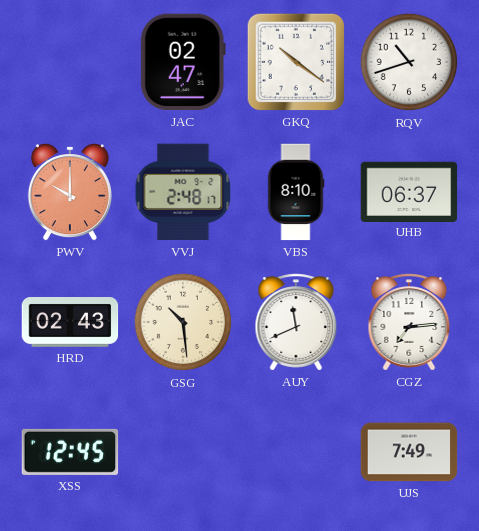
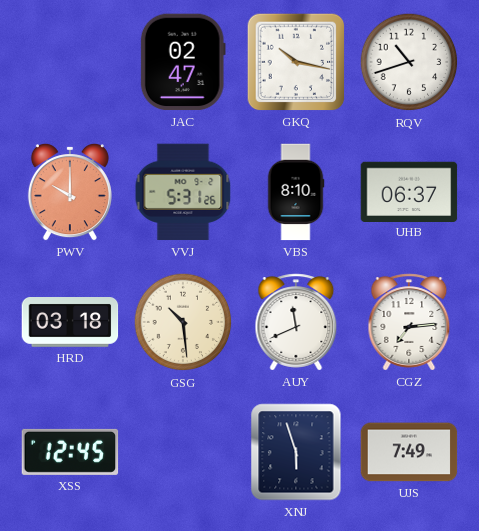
GKQ: 10:21 -> 10:17 (296, 62)
VVJ: 2:48 -> 5:31 (183, 192)
HRD: 02:43 -> 03:18 (70, 323)
XNJ: none -> 5:57 (296, 452)
